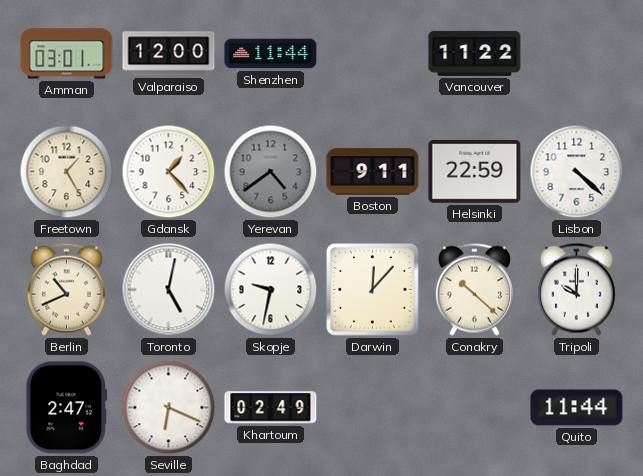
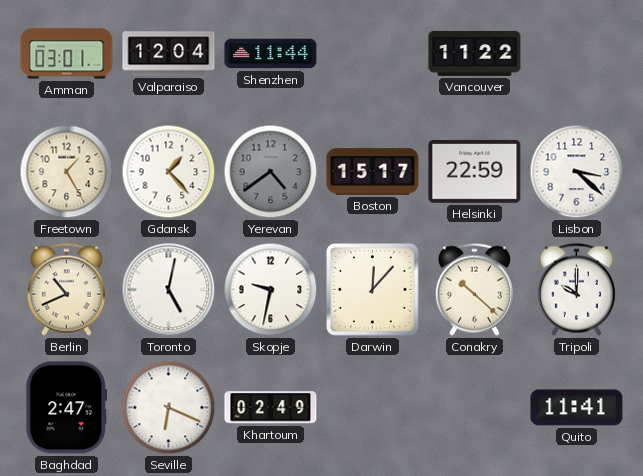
Valparaiso: 12:00 -> 12:04 (169, 54)
Boston: 9:11 -> 15:17 (373, 172)
Lisbon: 4:22 -> 3:22 (577, 172)
Quito: 11:44 -> 11:41 (577, 408)
